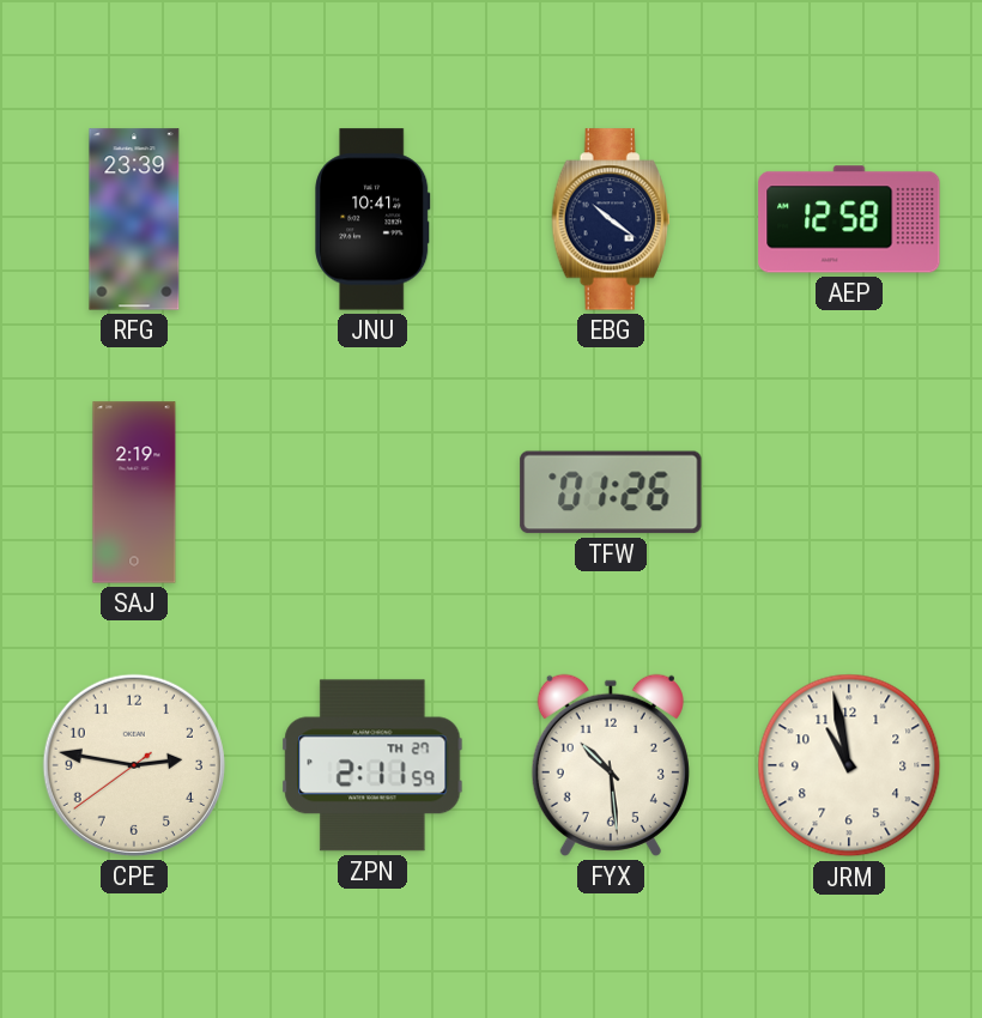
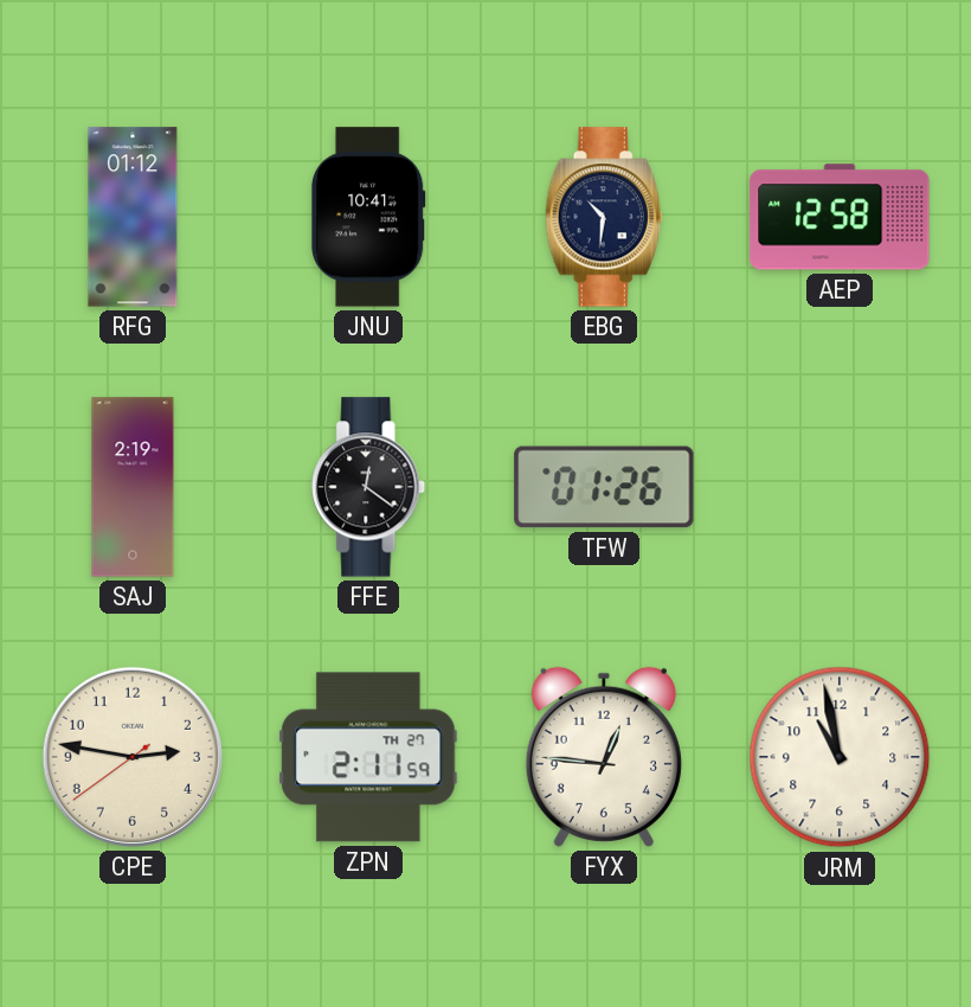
RFG: 23:39 -> 01:12 (133, 217)
EBG: 10:21 -> 10:31 (604, 217)
FFE: none -> 12:21 (369, 487)
FYX: 10:29 -> 12:46 (604, 757)
